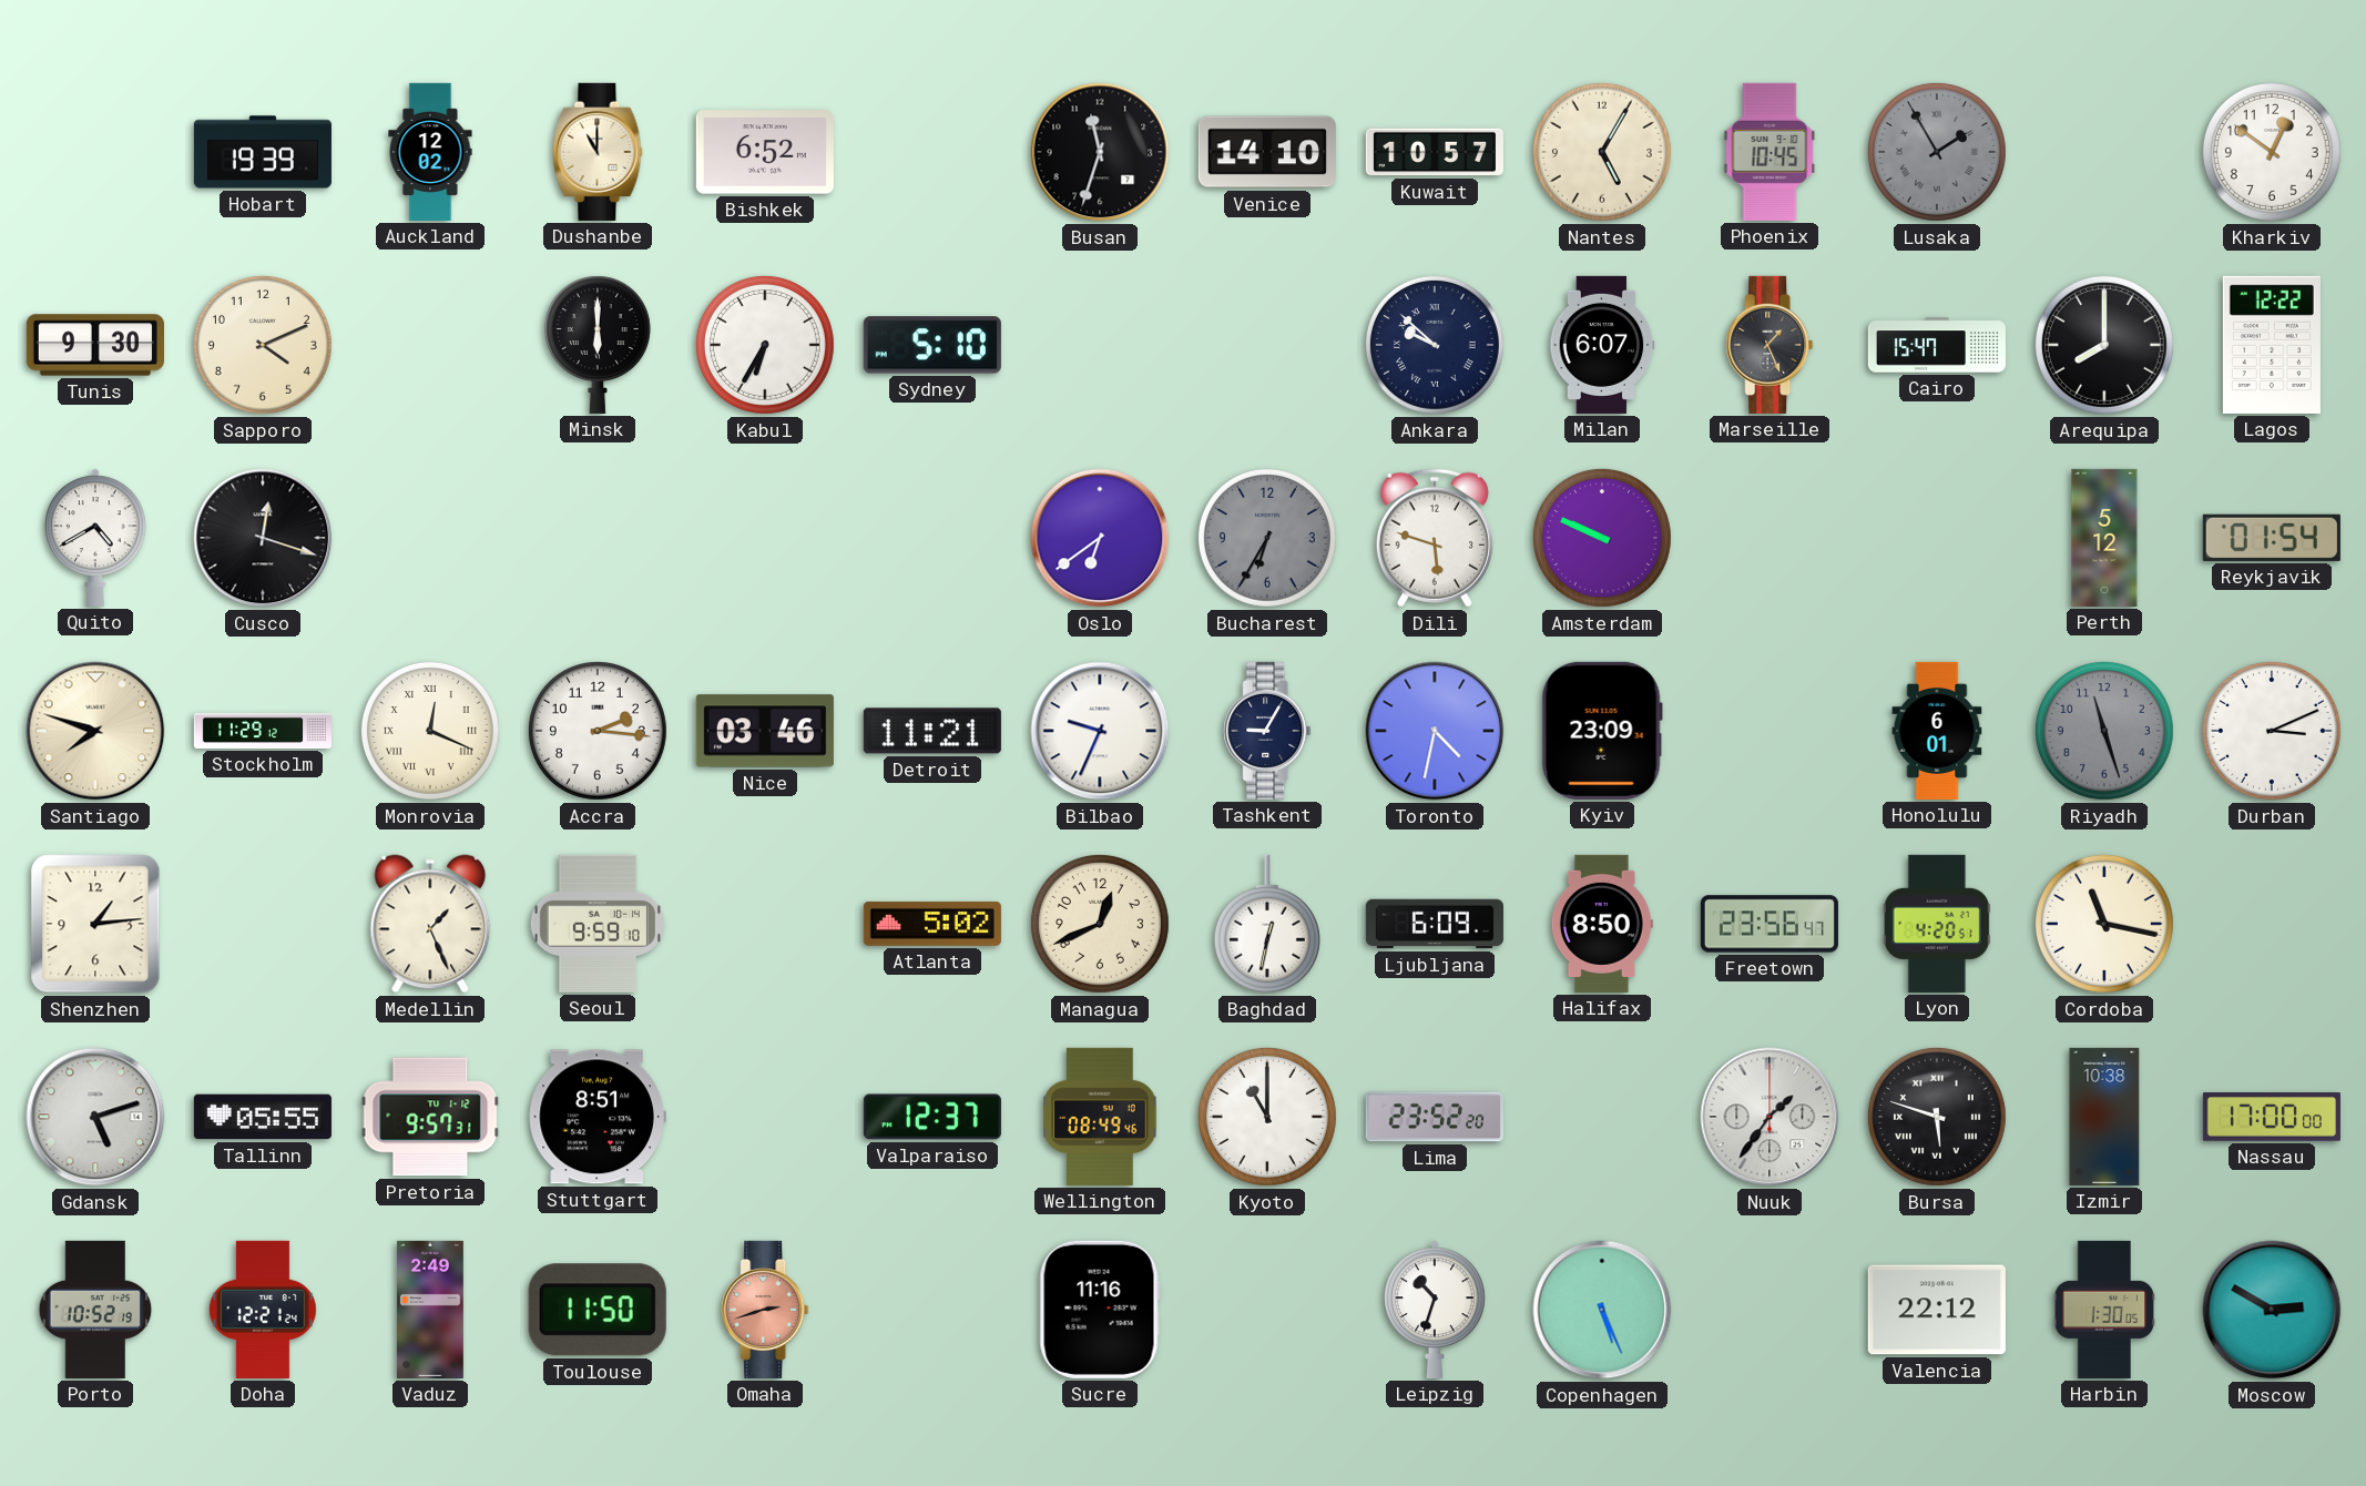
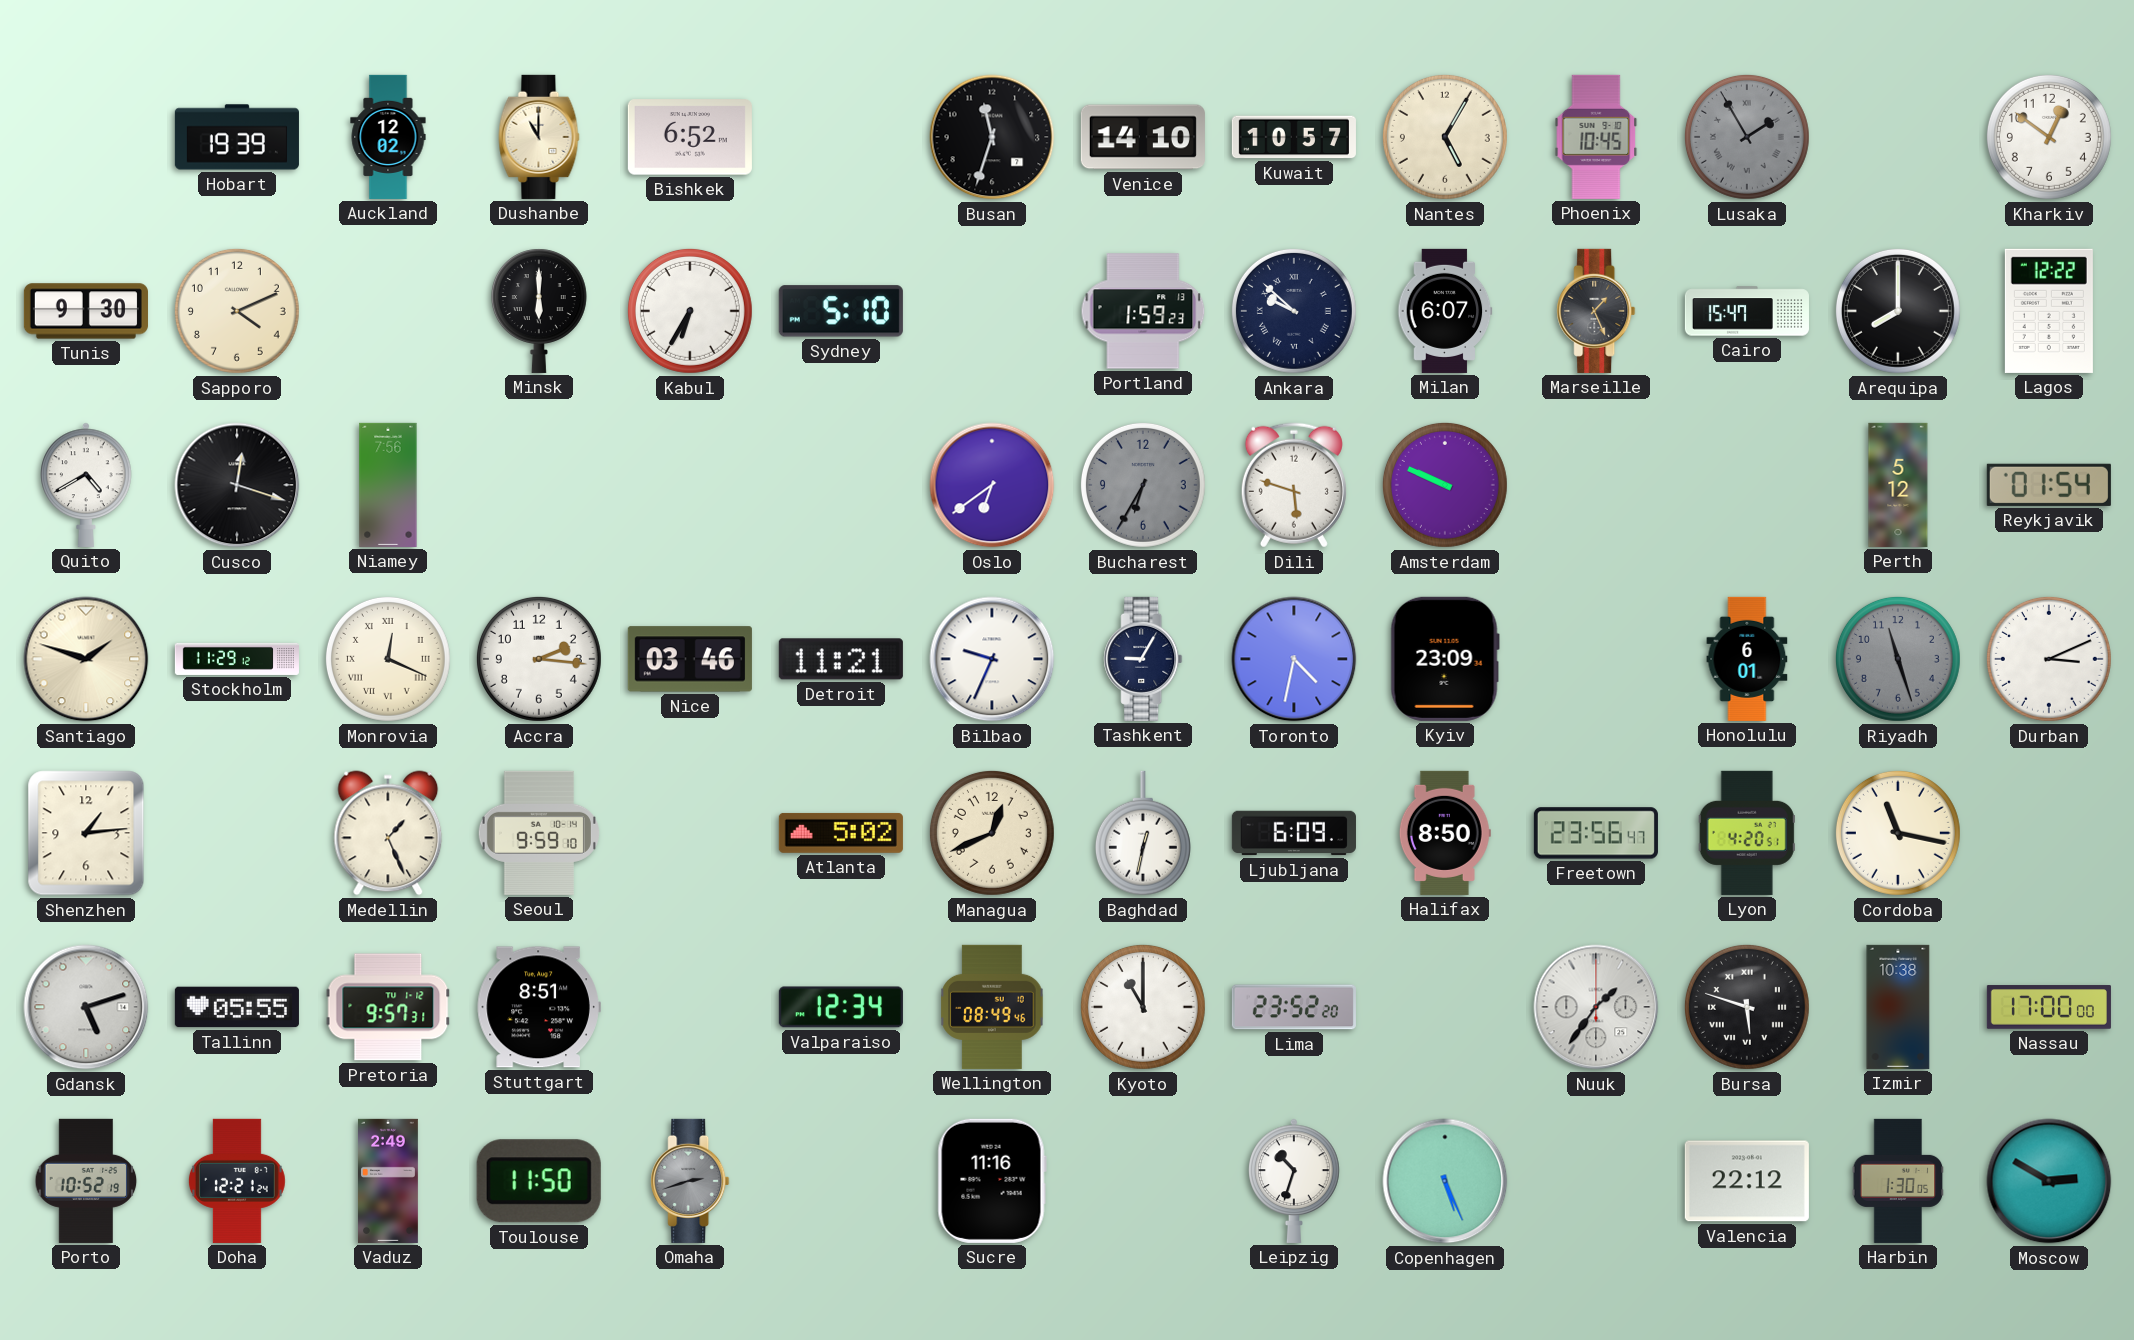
Portland: none -> 1:59 (1143, 311)
Niamey: none -> 7:56 (388, 485)
Santiago: 7:48 -> 1:48 (86, 659)
Valparaiso: 12:37 -> 12:34 (841, 1007)
Omaha dial: salmon -> grey (690, 1181)
